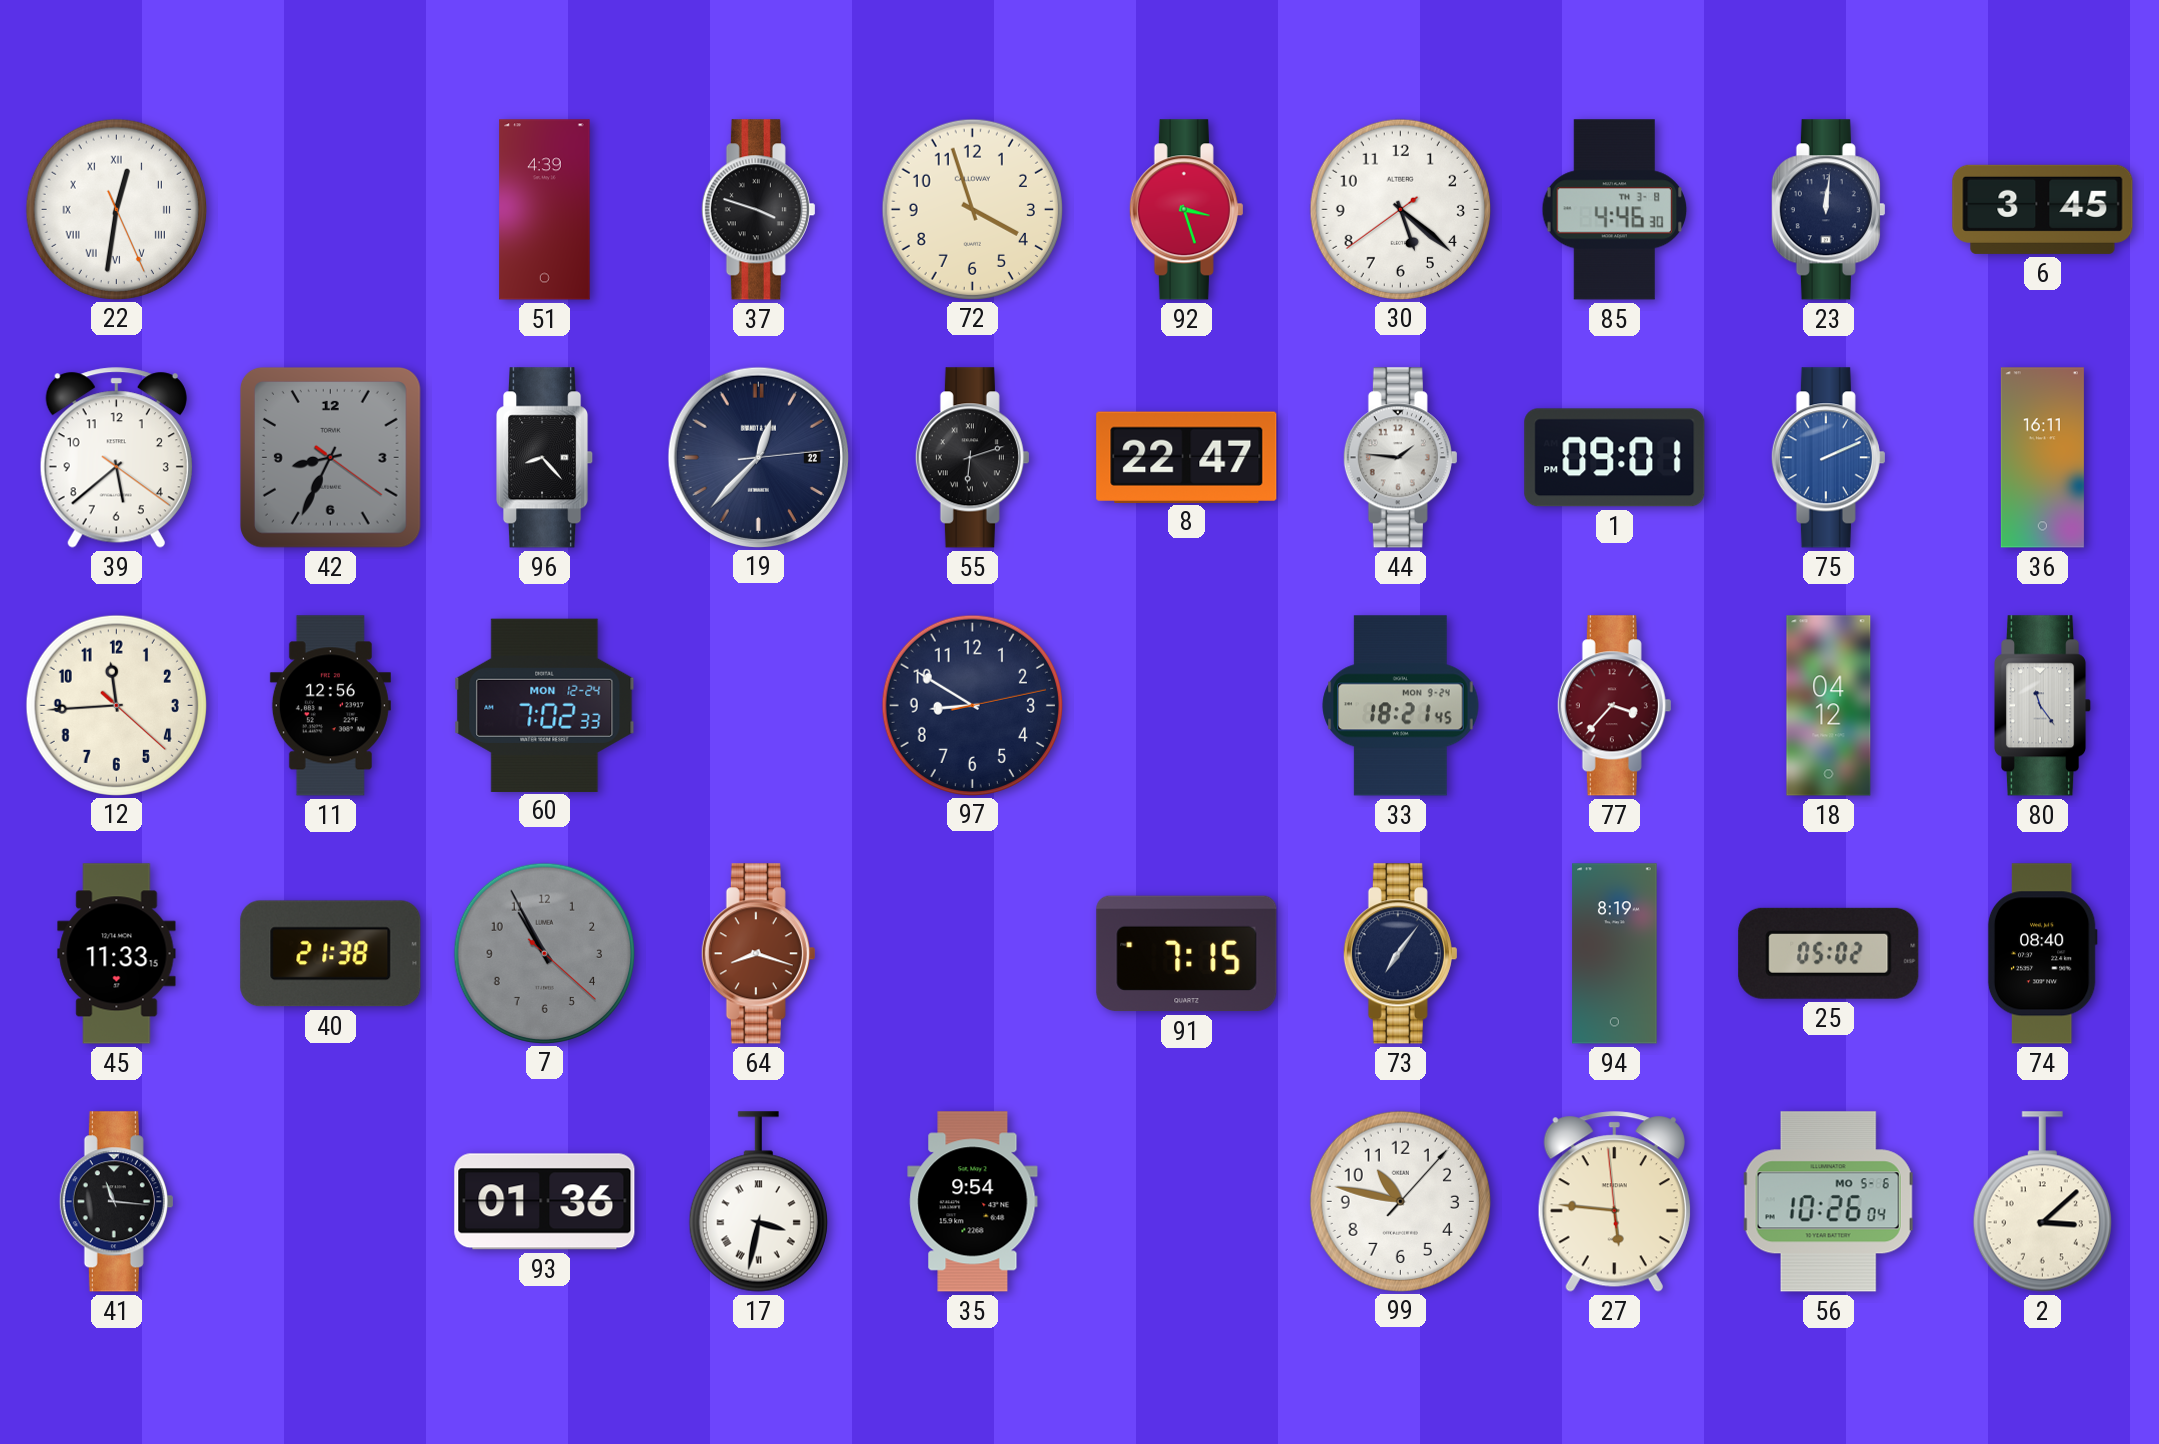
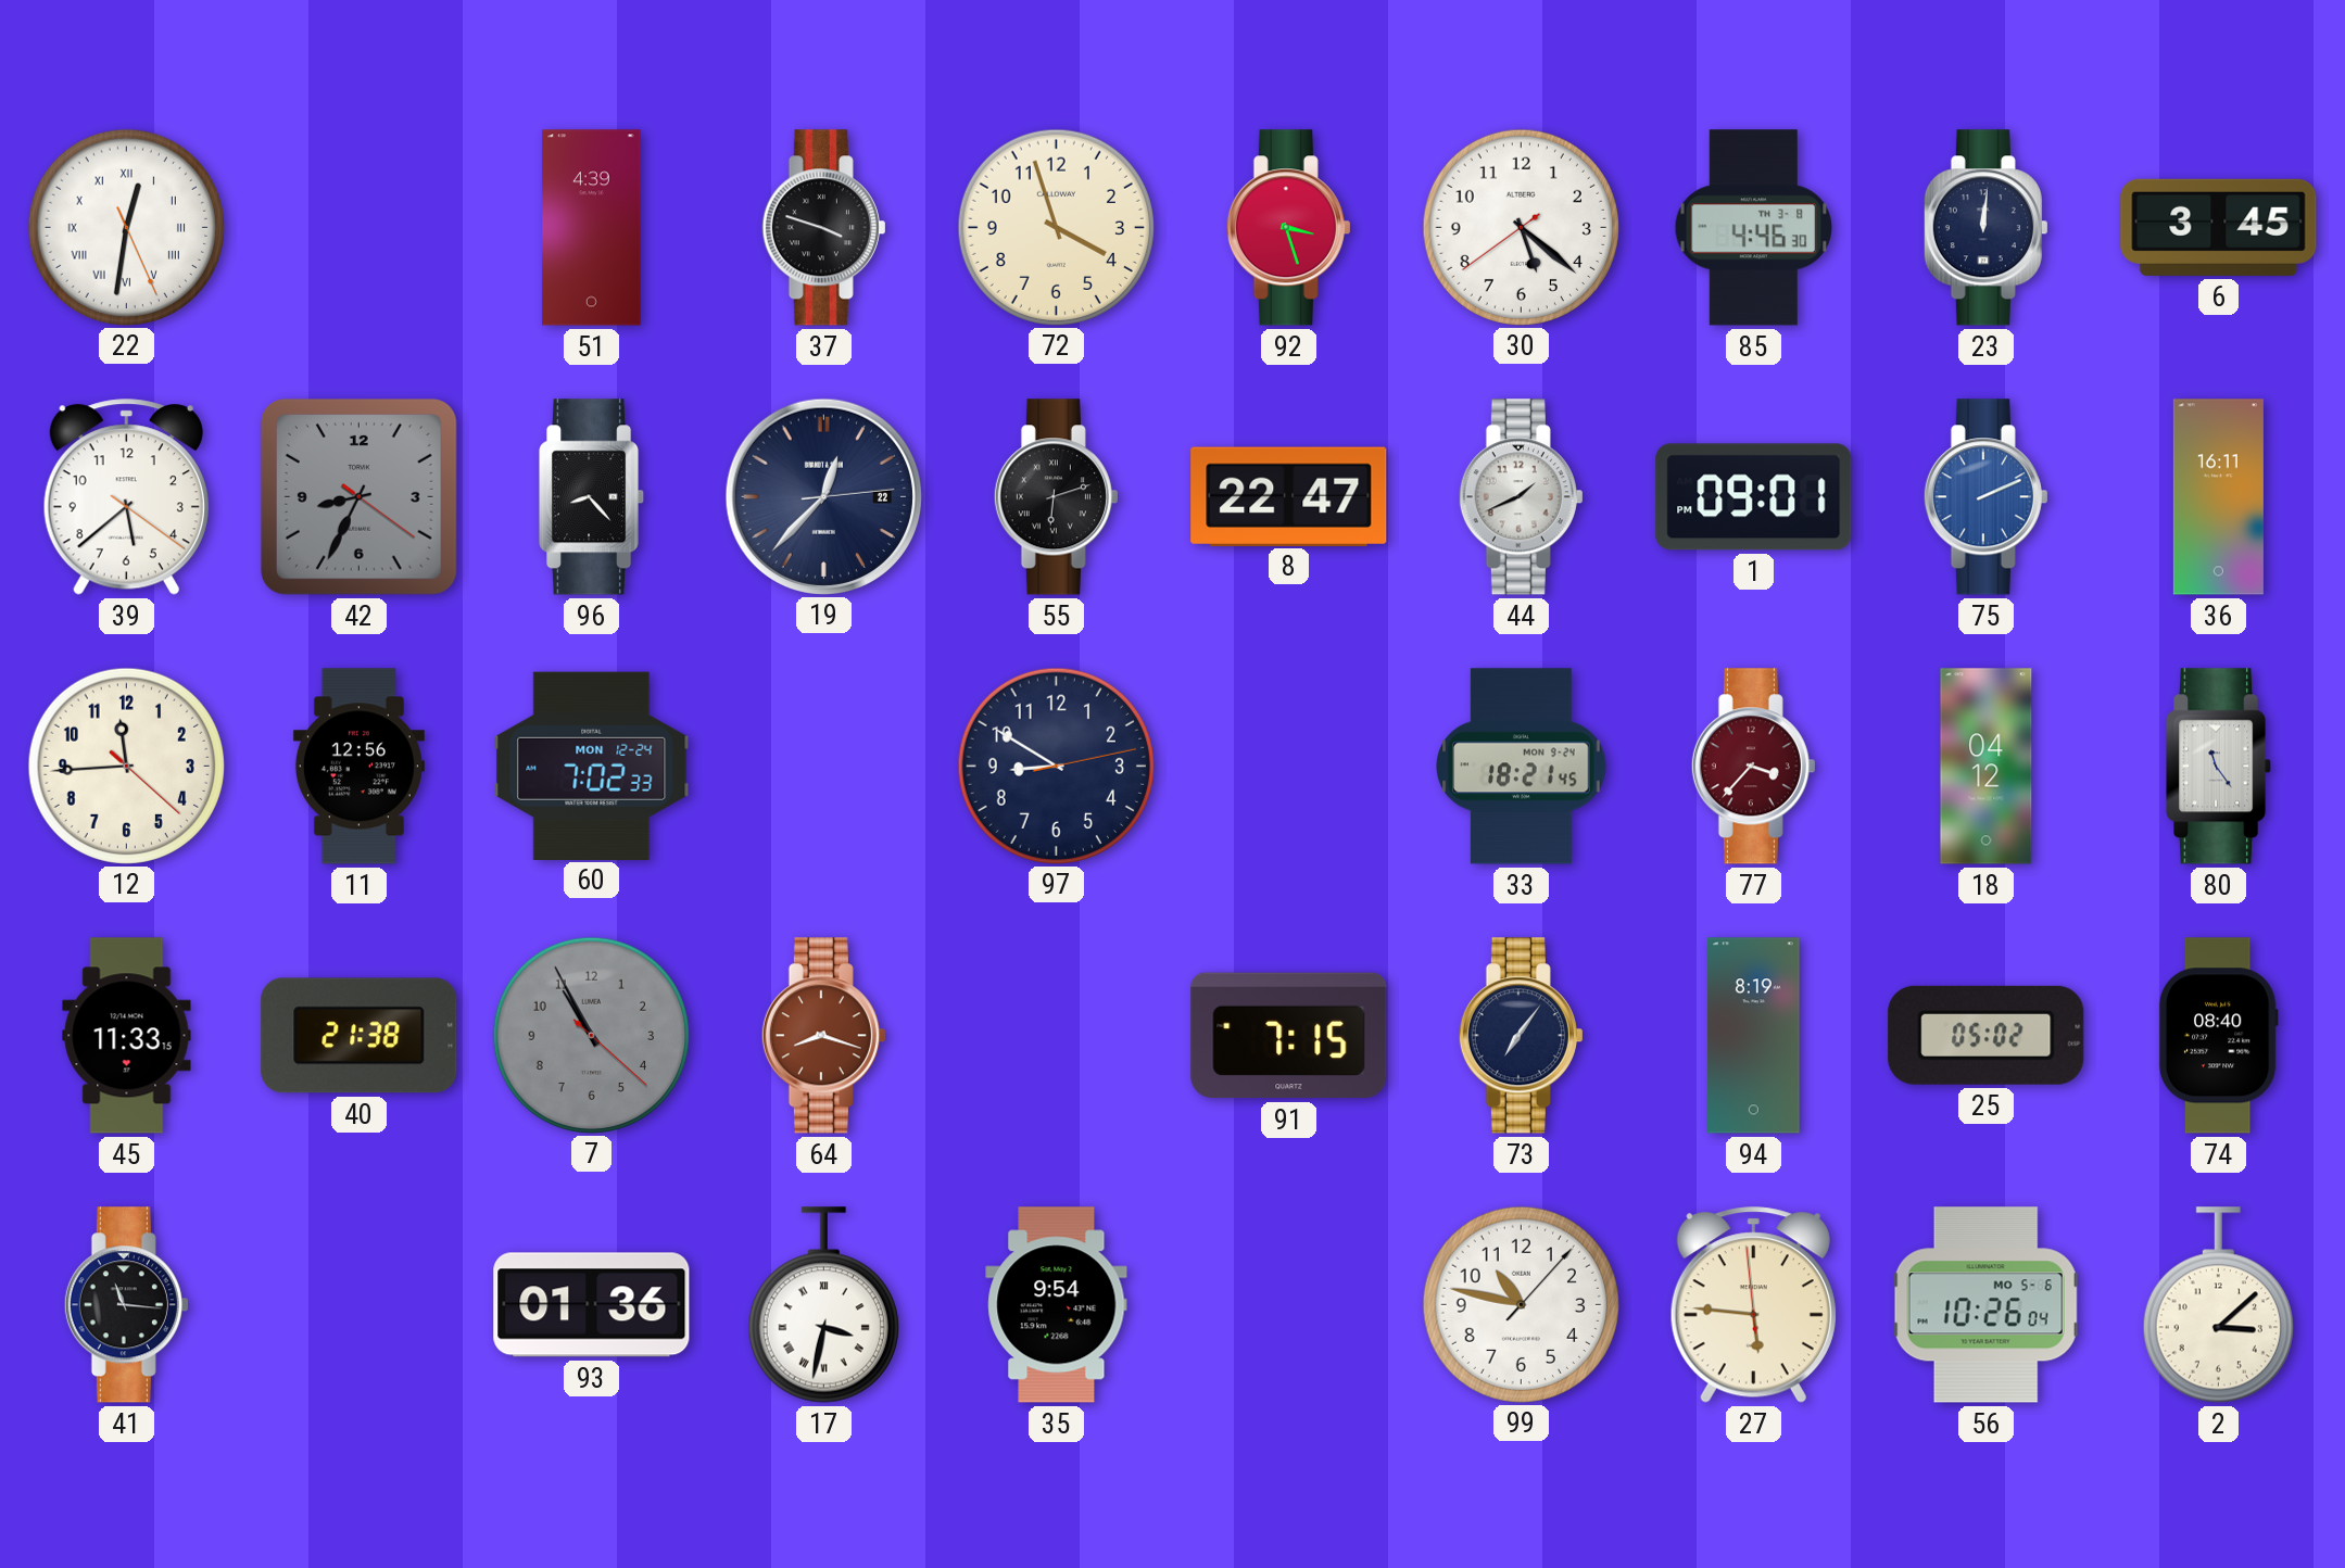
44: 1:46 -> 1:41 (1521, 497)
